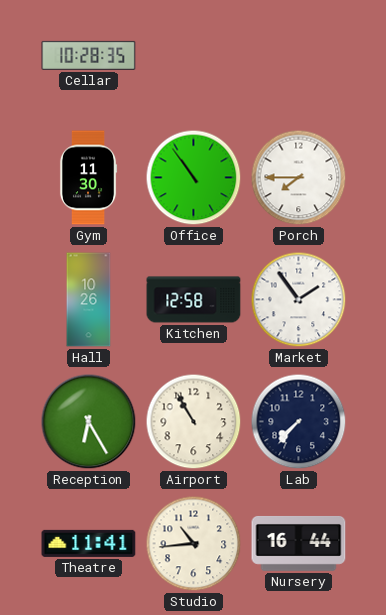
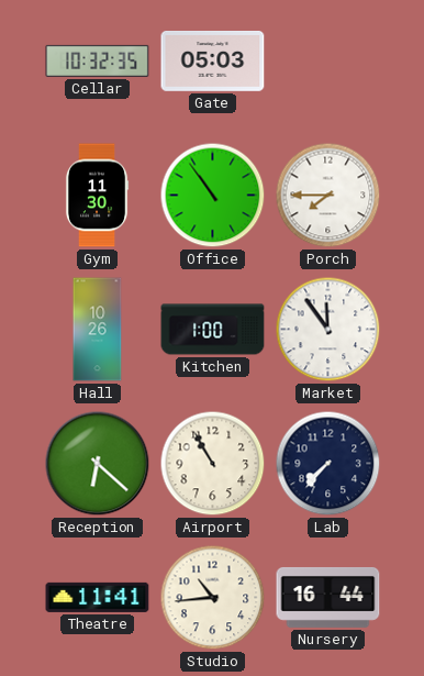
Cellar: 10:28 -> 10:32 (98, 60)
Gate: none -> 05:03 (213, 62)
Kitchen: 12:58 -> 1:00 (213, 330)
Market: 1:54 -> 11:54 (328, 330)
Reception: 6:25 -> 6:22 (98, 464)
